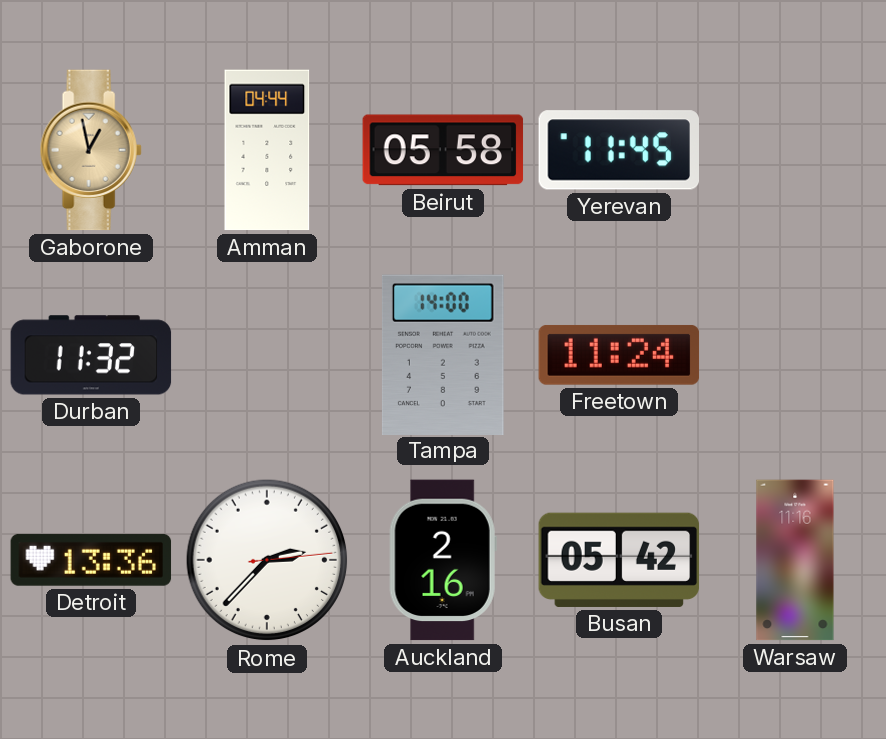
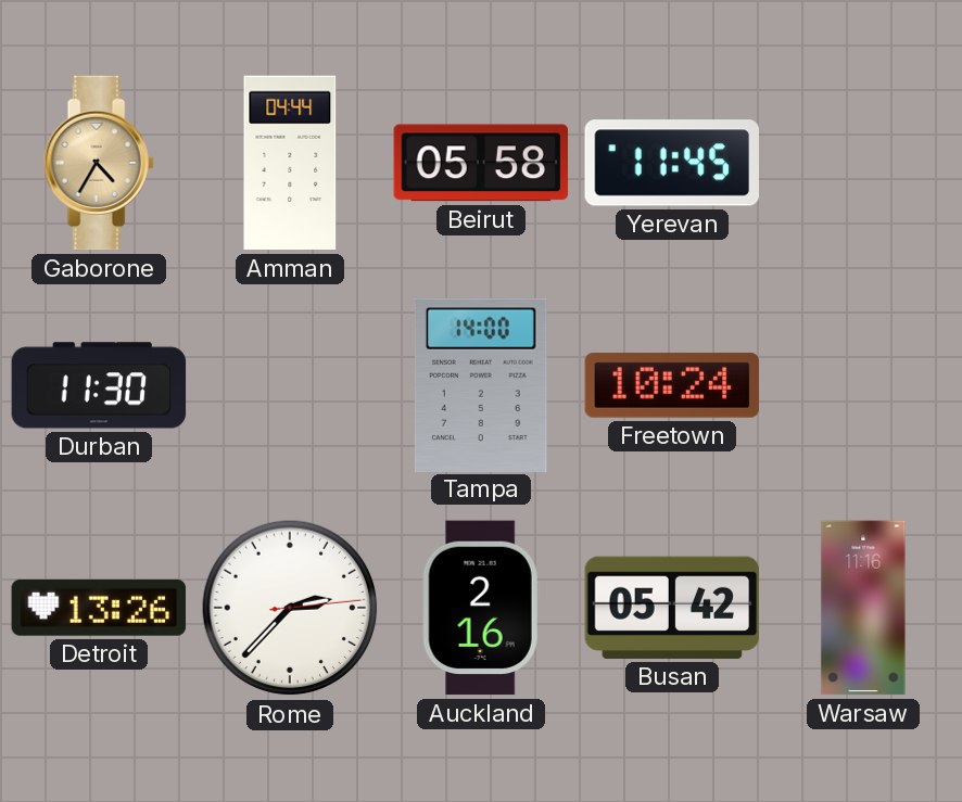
Gaborone: 12:58 -> 4:35 (99, 163)
Durban: 11:32 -> 11:30 (99, 385)
Freetown: 11:24 -> 10:24 (672, 385)
Detroit: 13:36 -> 13:26 (99, 608)
